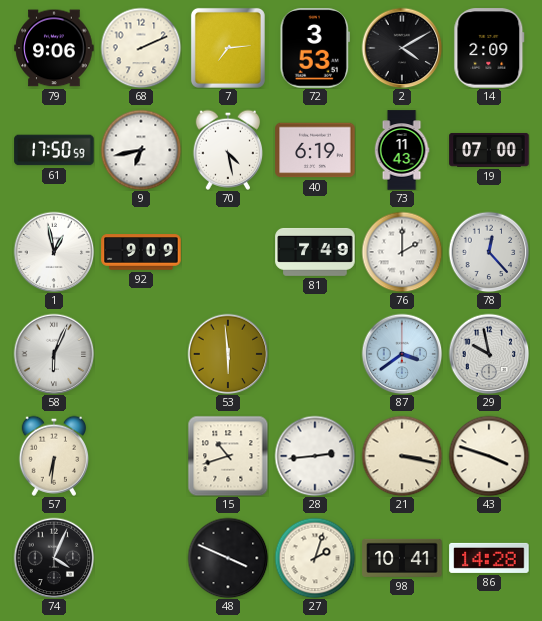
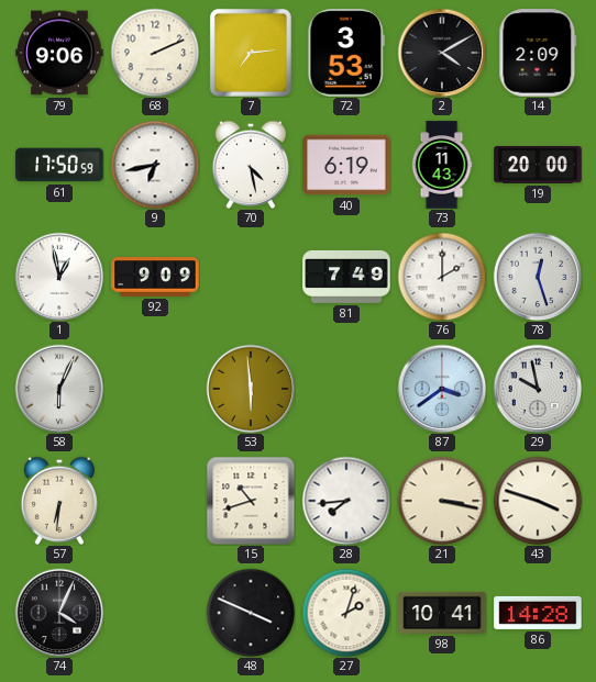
19: 07:00 -> 20:00 (538, 165)
78: 12:23 -> 12:27 (538, 277)
28: 2:44 -> 7:44 (346, 501)
